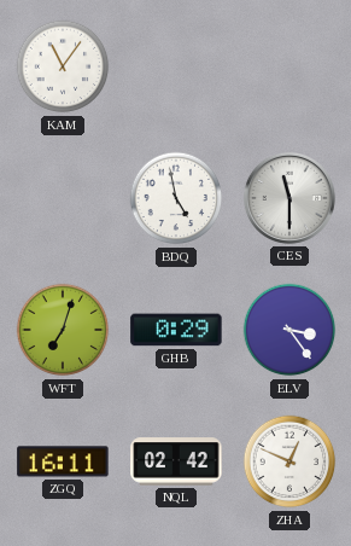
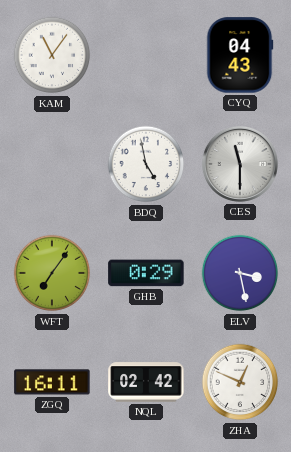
CYQ: none -> 04:43 (240, 55)
WFT: 7:03 -> 7:06 (52, 273)
ELV: 3:24 -> 3:28 (240, 273)
